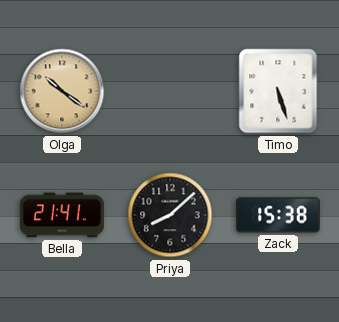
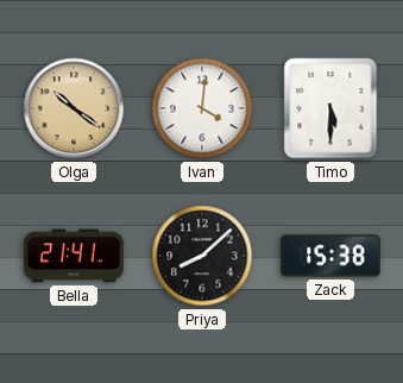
Ivan: none -> 4:01 (202, 108)
Timo: 5:27 -> 5:30 (330, 108)
